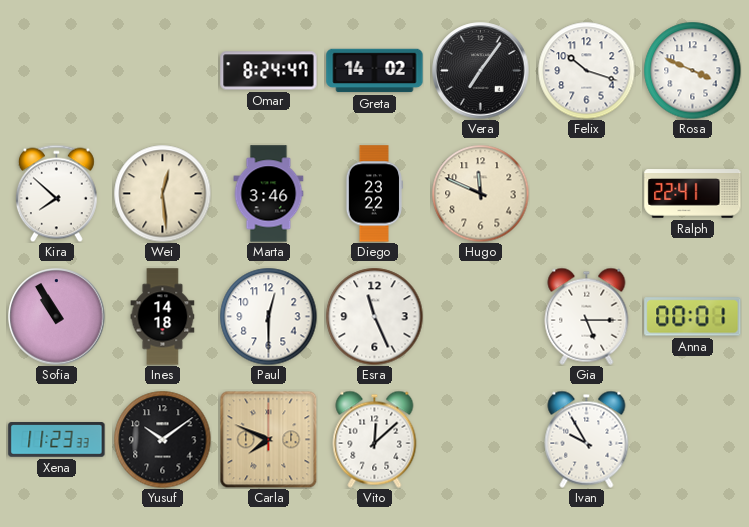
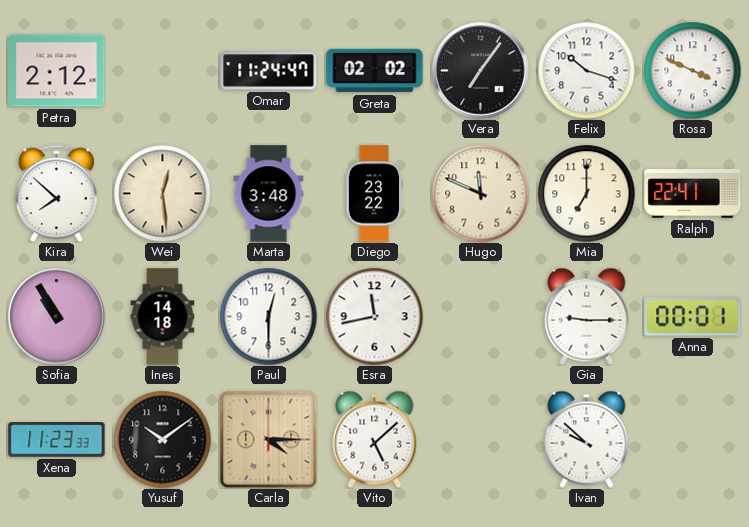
Petra: none -> 2:12 (57, 71)
Omar: 8:24 -> 11:24 (269, 71)
Greta: 14:02 -> 02:02 (375, 71)
Marta: 3:46 -> 3:48 (269, 194)
Mia: none -> 7:00 (586, 193)
Esra: 11:26 -> 11:43 (374, 316)
Gia: 5:15 -> 9:15 (587, 316)
Carla: 7:49 -> 4:15 (268, 439)
Vito: 12:08 -> 5:08 (375, 439)
Ivan: 9:55 -> 9:52 (587, 439)
